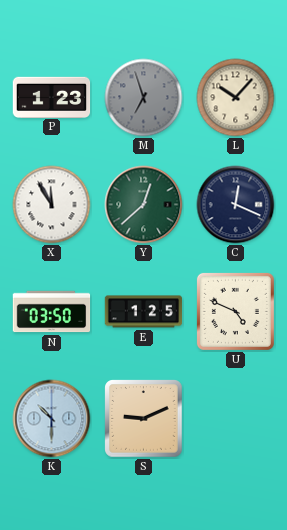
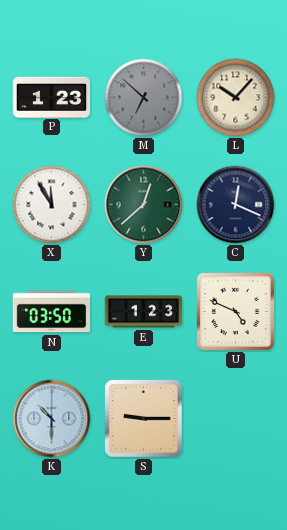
M: 6:57 -> 6:52 (144, 98)
E: 1:25 -> 1:23 (144, 312)
S: 9:11 -> 9:15 (144, 419)
